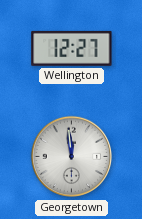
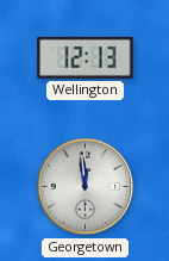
Wellington: 12:27 -> 12:13 (86, 57)
